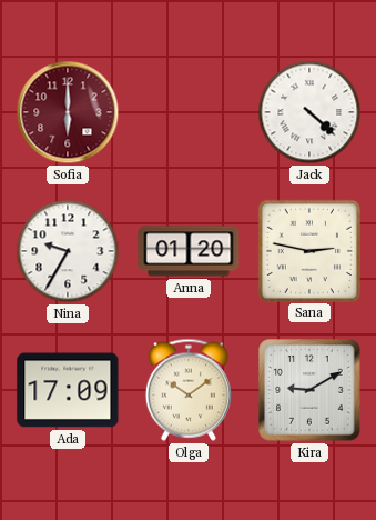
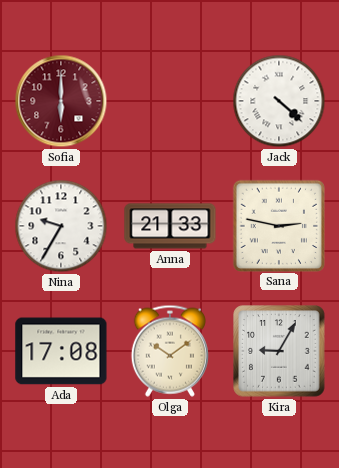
Anna: 01:20 -> 21:33 (170, 226)
Ada: 17:09 -> 17:08 (61, 351)
Kira: 9:10 -> 9:05 (279, 351)
